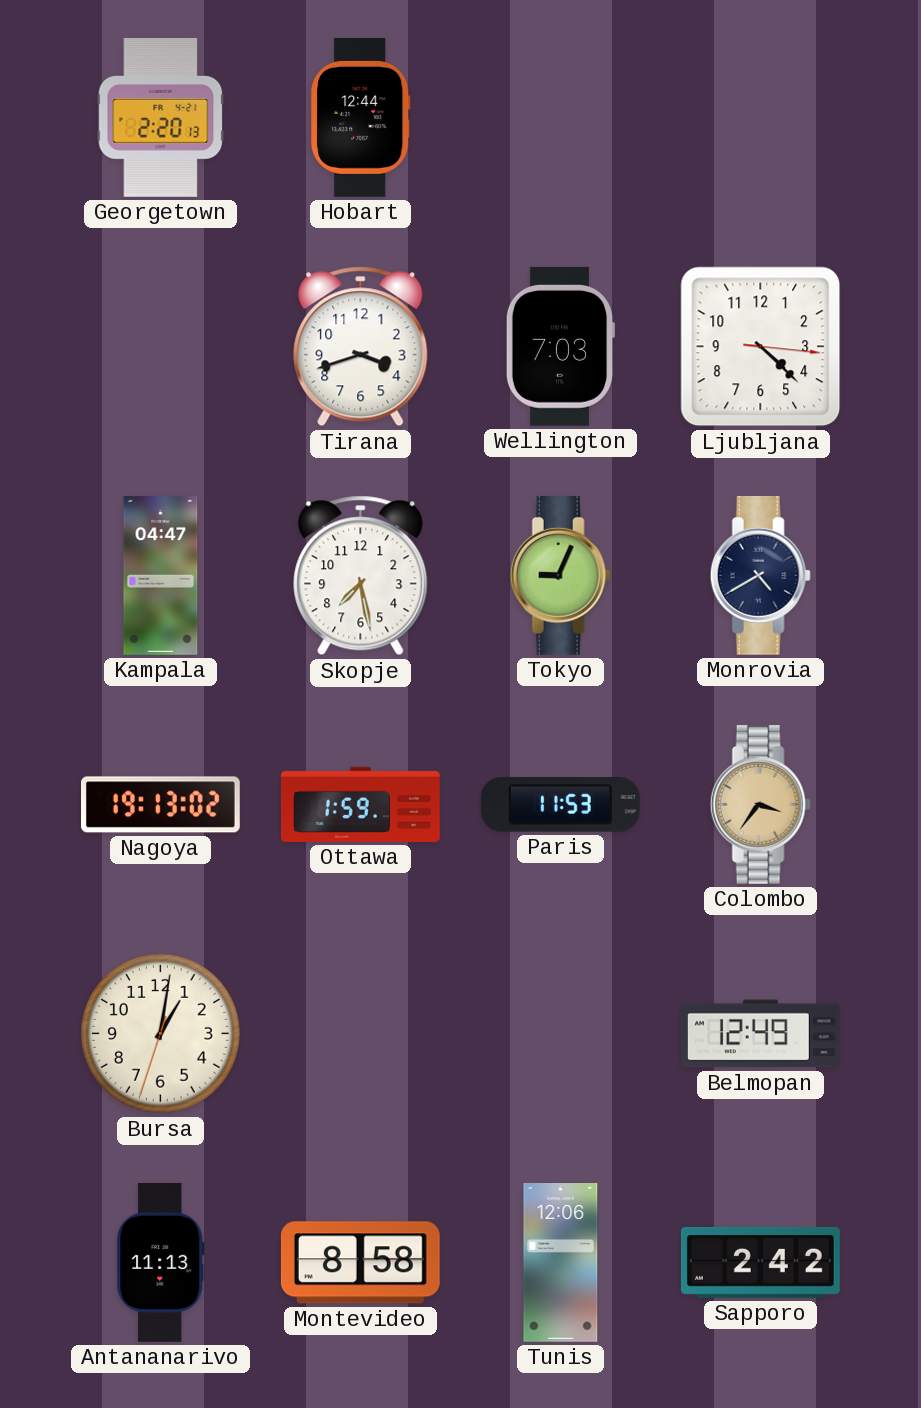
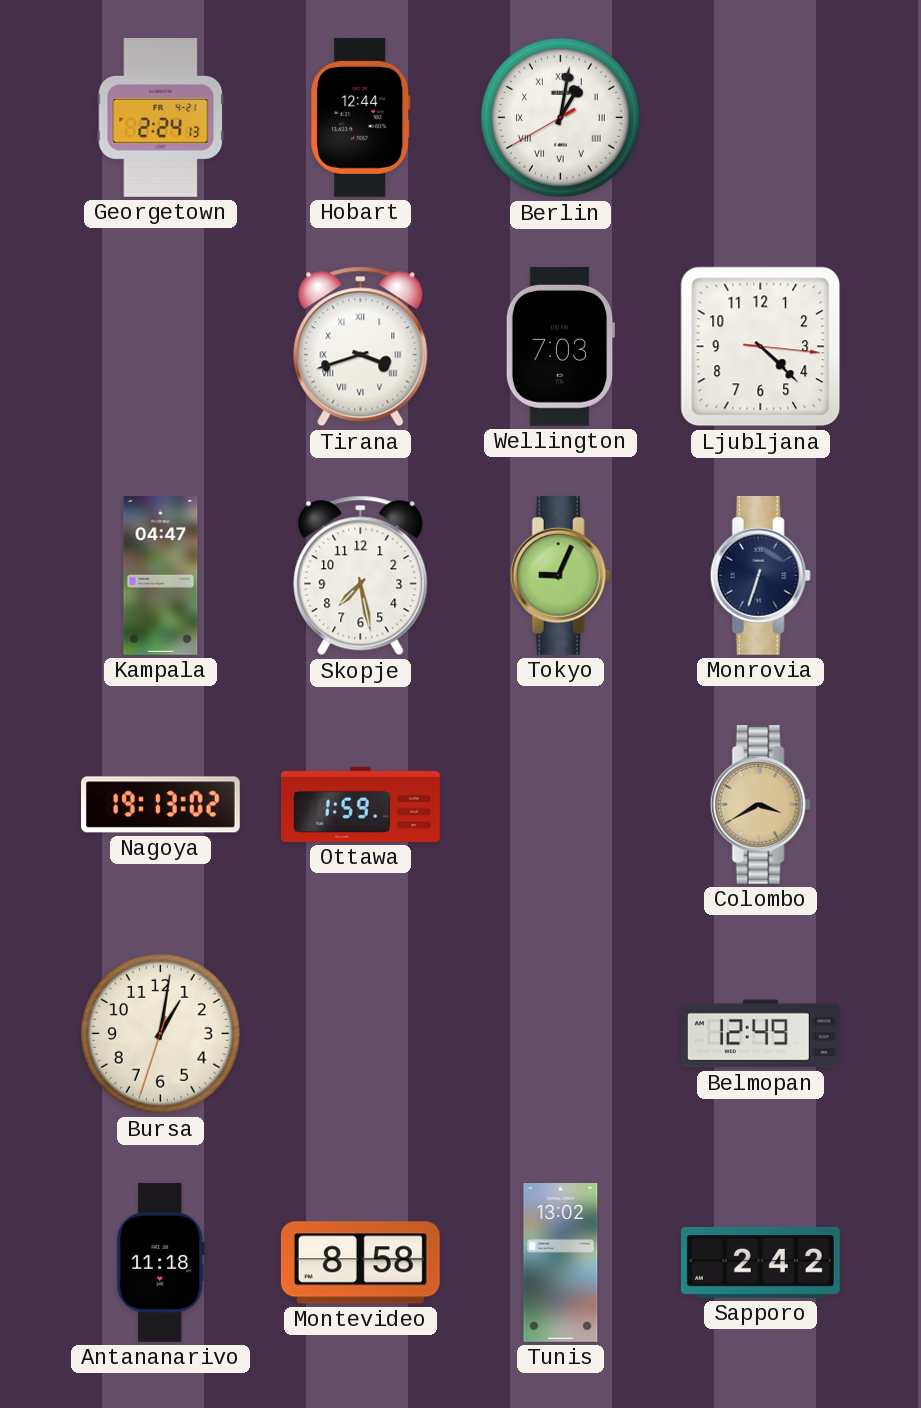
Georgetown: 2:20 -> 2:24 (161, 117)
Berlin: none -> 1:01 (561, 118)
Tirana numerals: Arabic -> Roman (361, 347)
Monrovia: 4:40 -> 6:33 (760, 575)
Paris: 11:53 -> none (560, 805)
Colombo: 3:36 -> 3:40 (760, 804)
Antananarivo: 11:13 -> 11:18 (160, 1262)
Tunis: 12:06 -> 13:02 (561, 1263)
